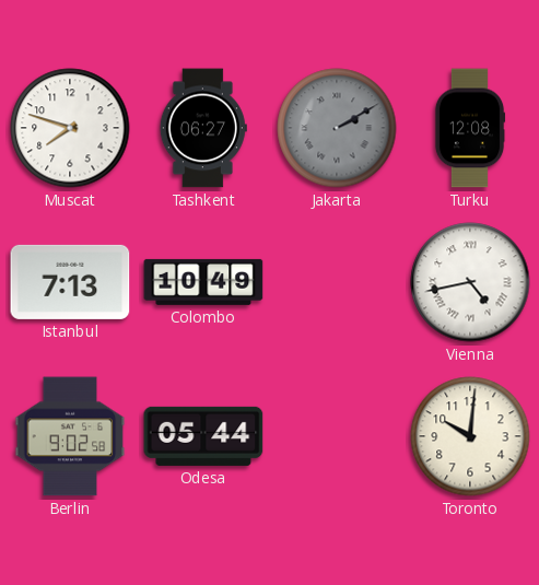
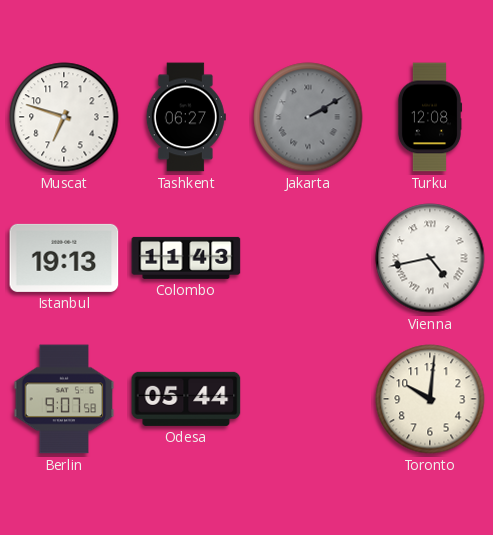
Muscat: 7:48 -> 6:48 (64, 117)
Istanbul: 7:13 -> 19:13 (64, 258)
Colombo: 10:49 -> 11:43 (186, 258)
Berlin: 9:02 -> 9:07 (64, 399)
